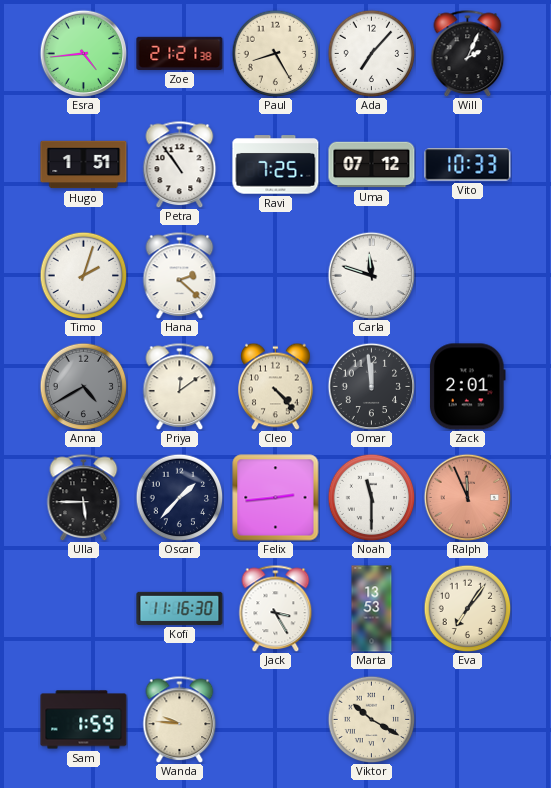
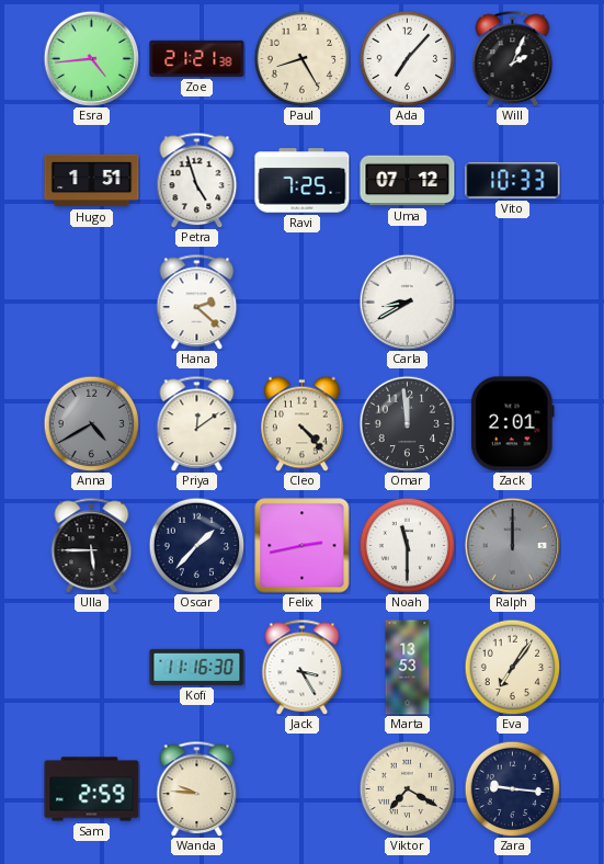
Petra: 10:54 -> 4:57 (197, 180)
Timo: 2:03 -> none (83, 275)
Carla: 11:48 -> 8:40 (407, 302)
Felix: 2:44 -> 2:43 (303, 546)
Ralph: 11:56 -> 12:00 (512, 545)
Ralph dial: salmon -> grey (512, 545)
Sam: 1:59 -> 2:59 (92, 789)
Viktor: 10:20 -> 7:20 (407, 788)
Zara: none -> 9:16 (512, 788)
